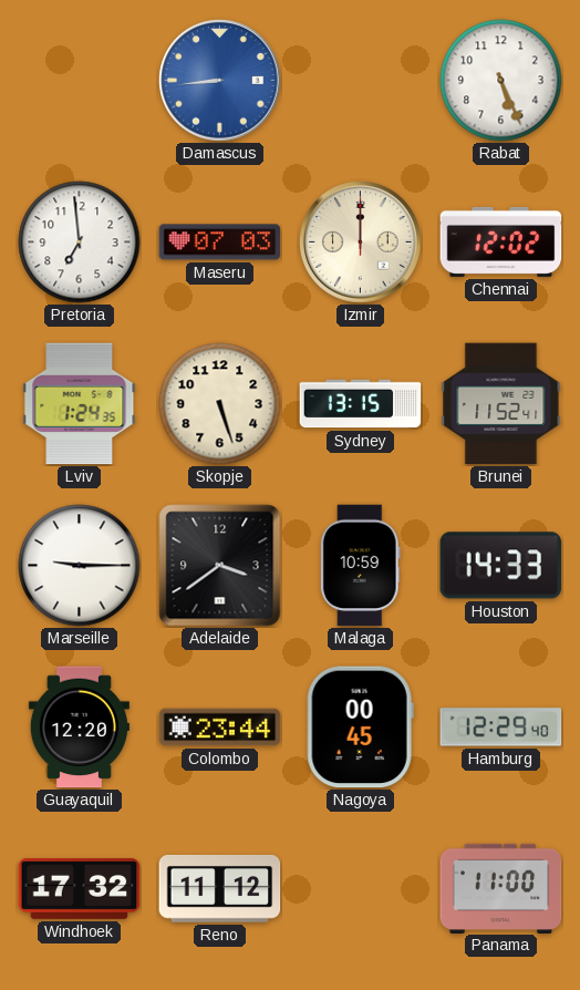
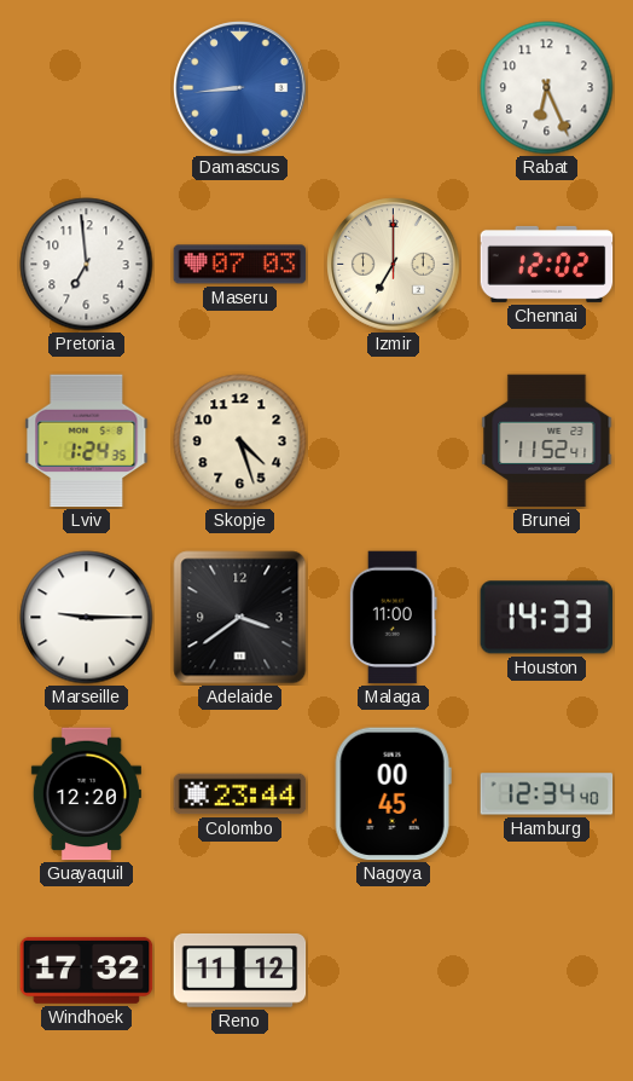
Rabat: 5:26 -> 6:26 (547, 88)
Izmir: 12:00 -> 7:00 (394, 265)
Skopje: 5:27 -> 4:27 (240, 441)
Sydney: 13:15 -> none (361, 404)
Malaga: 10:59 -> 11:00 (393, 618)
Hamburg: 12:29 -> 12:34 (547, 794)
Panama: 11:00 -> none (501, 888)
